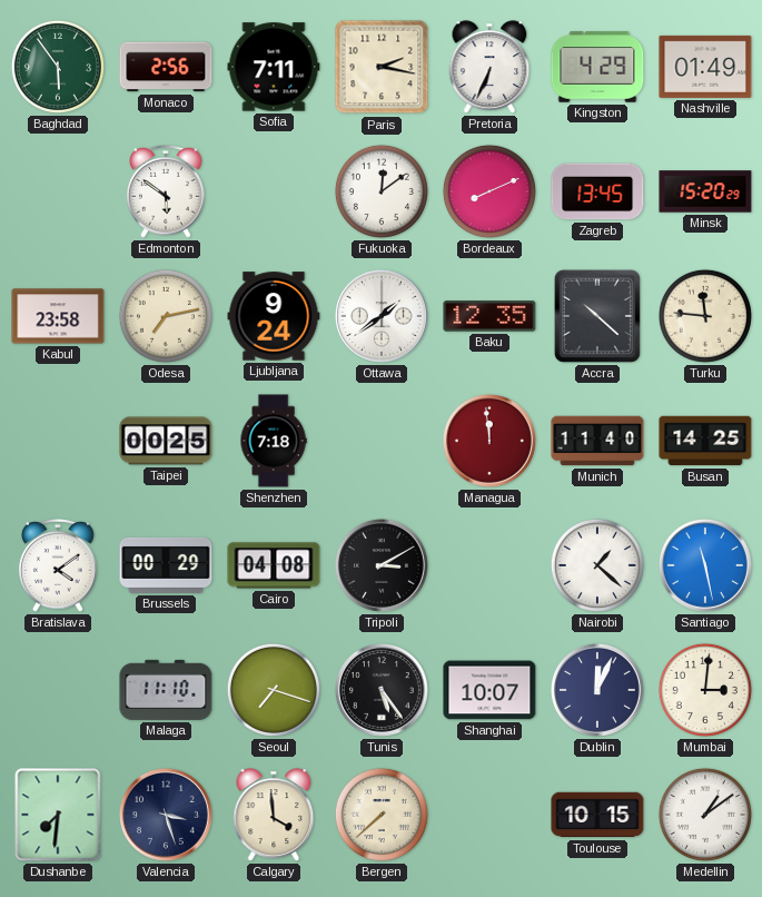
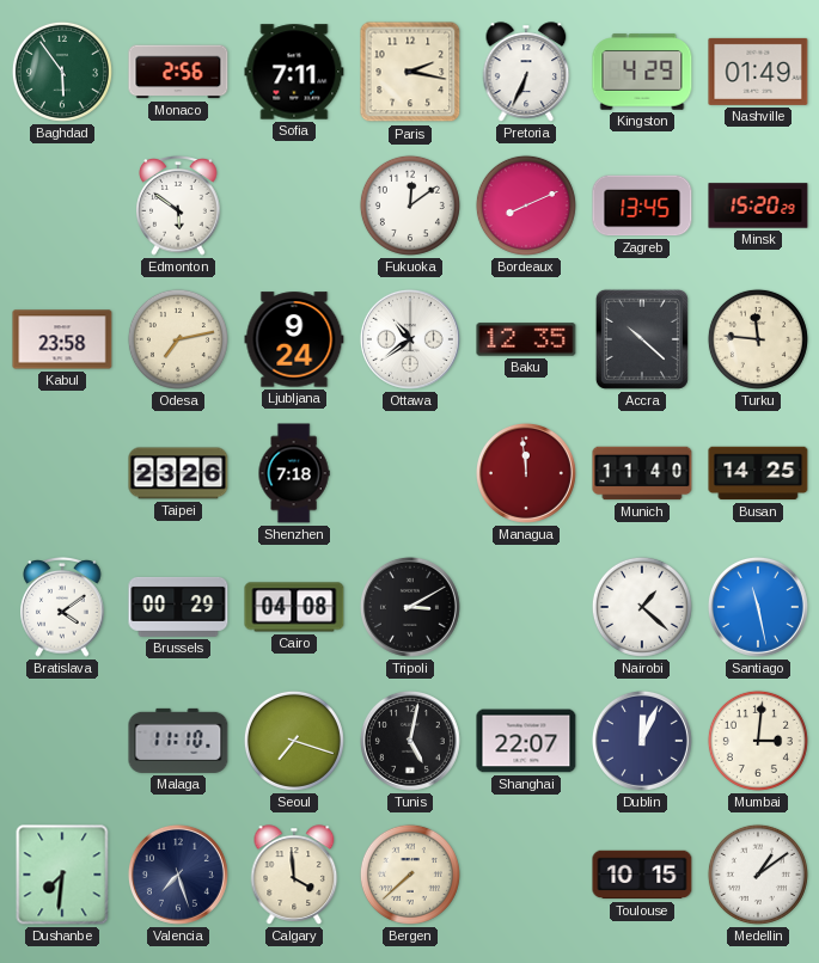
Ottawa: 1:39 -> 10:39 (410, 339)
Taipei: 00:25 -> 23:26 (178, 473)
Tunis: 5:24 -> 5:02 (410, 741)
Shanghai: 10:07 -> 22:07 (526, 741)
Valencia: 3:27 -> 7:27 (178, 875)
